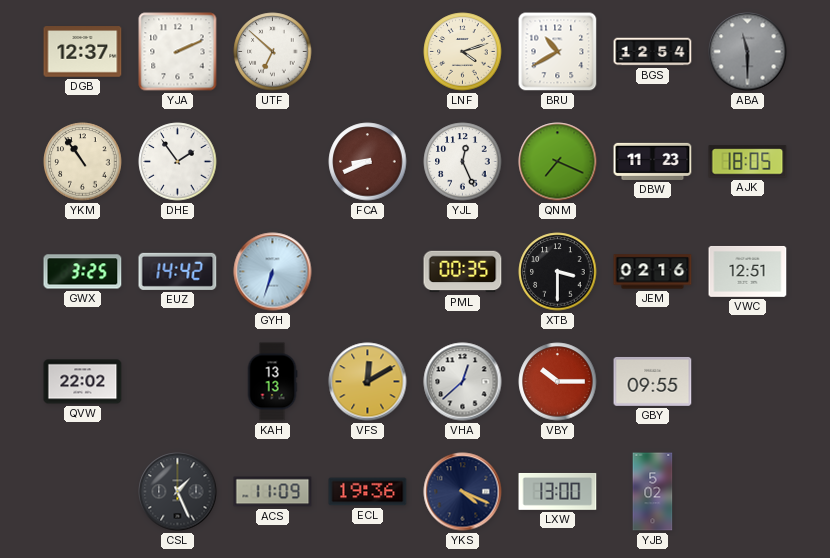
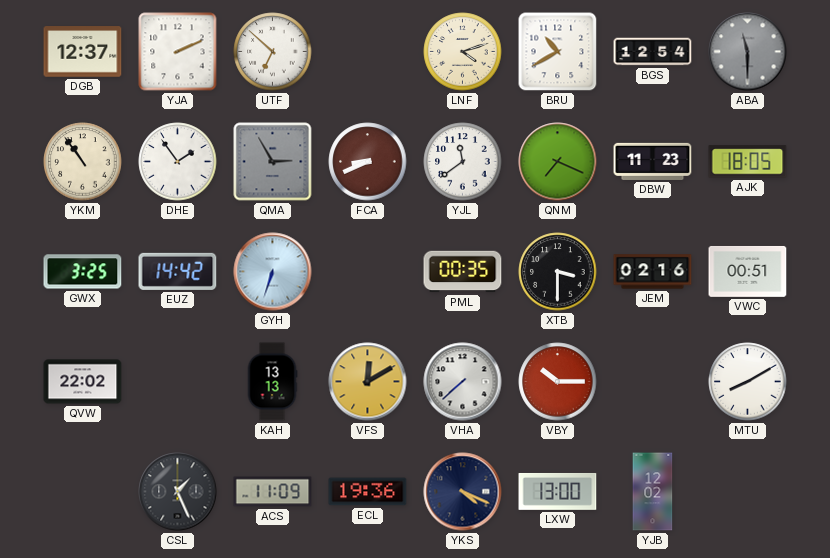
QMA: none -> 2:55 (273, 162)
YJL: 12:26 -> 11:39 (463, 162)
VWC: 12:51 -> 00:51 (748, 271)
VHA: 12:38 -> 7:38 (463, 382)
GBY: 09:55 -> none (653, 381)
MTU: none -> 8:10 (748, 382)
YJB: 5:02 -> 12:02 (653, 492)
